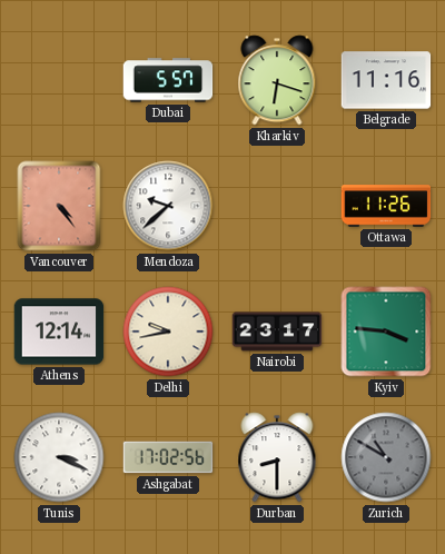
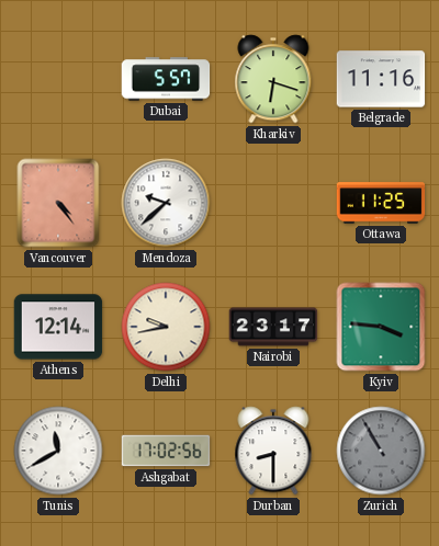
Ottawa: 11:26 -> 11:25 (381, 203)
Tunis: 3:19 -> 11:40 (58, 451)
Zurich: 10:50 -> 10:55 (381, 451)
